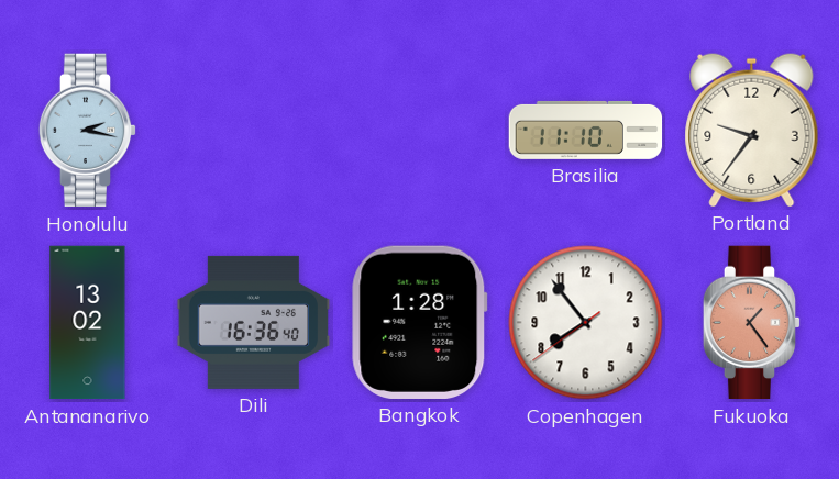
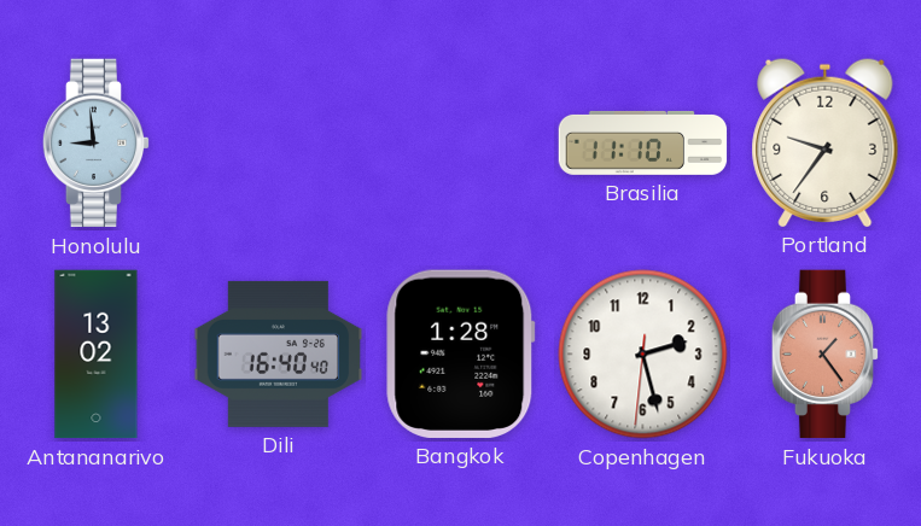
Honolulu: 2:17 -> 8:59 (97, 144)
Dili: 16:36 -> 16:40 (279, 353)
Copenhagen: 7:53 -> 2:27 (643, 355)
